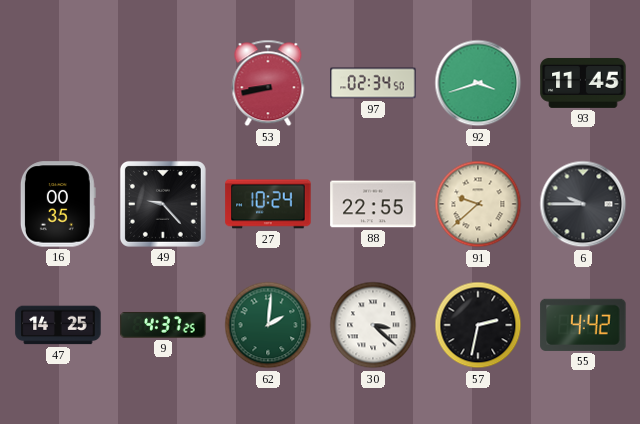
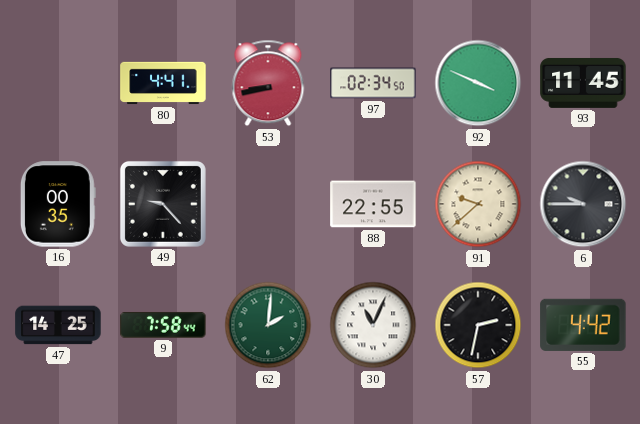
80: none -> 4:41 (163, 83)
92: 3:42 -> 3:49 (478, 83)
27: 10:24 -> none (268, 204)
9: 4:37 -> 7:58 (163, 325)
30: 3:22 -> 11:04 (373, 325)
